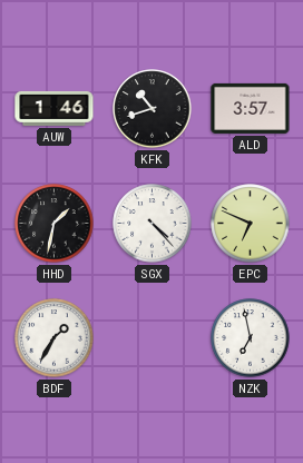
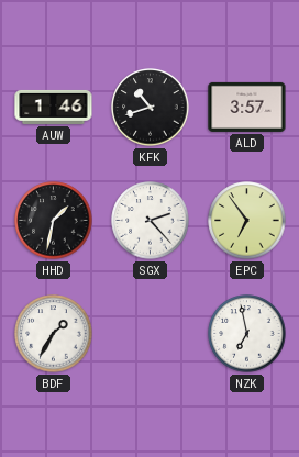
SGX: 4:23 -> 2:23 (151, 221)
EPC: 6:49 -> 6:54 (247, 221)
